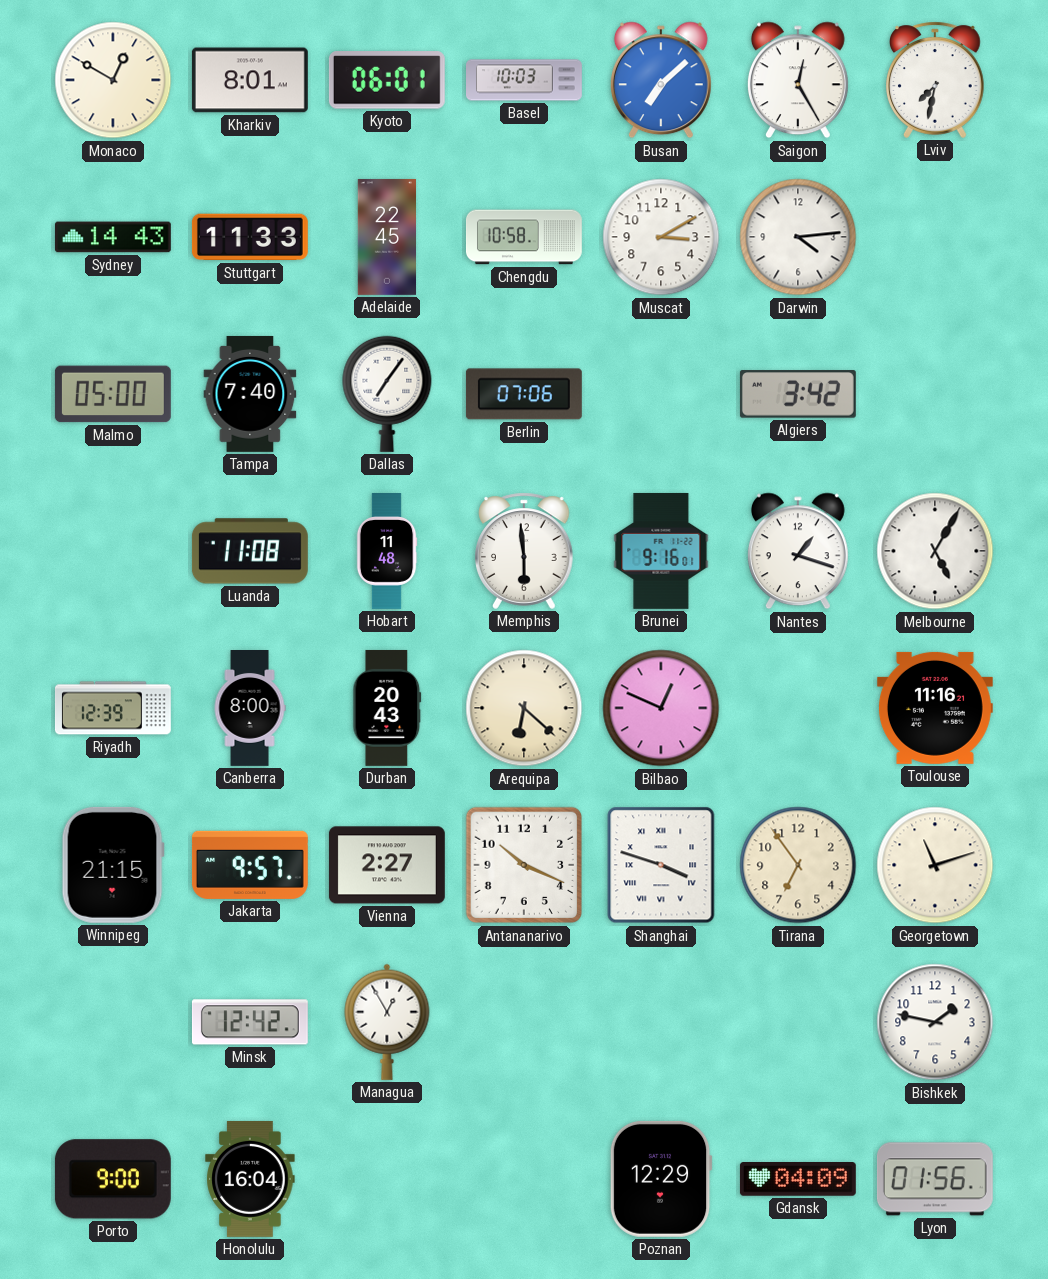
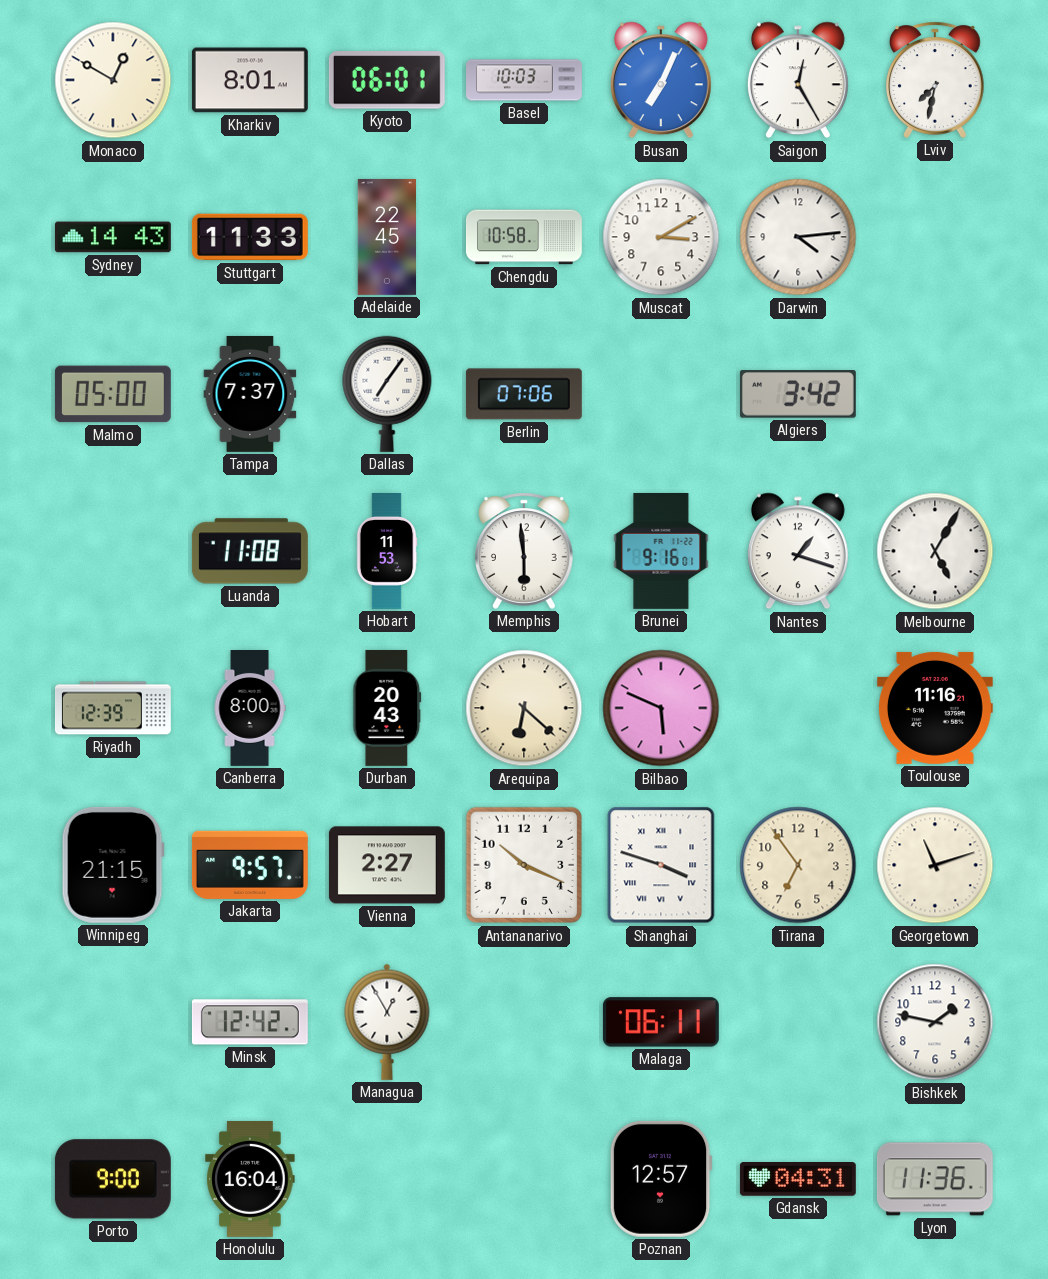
Busan: 7:08 -> 7:04 (661, 80)
Tampa: 7:40 -> 7:37 (250, 394)
Hobart: 11:48 -> 11:53 (387, 552)
Bilbao: 12:49 -> 5:49 (661, 708)
Malaga: none -> 06:11 (661, 1022)
Poznan: 12:29 -> 12:57 (661, 1179)
Gdansk: 04:09 -> 04:31 (798, 1179)
Lyon: 01:56 -> 11:36 (935, 1179)
